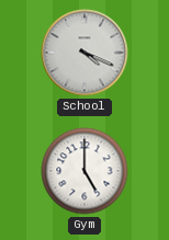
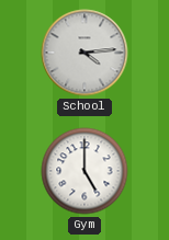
School: 4:19 -> 4:14 (84, 53)
